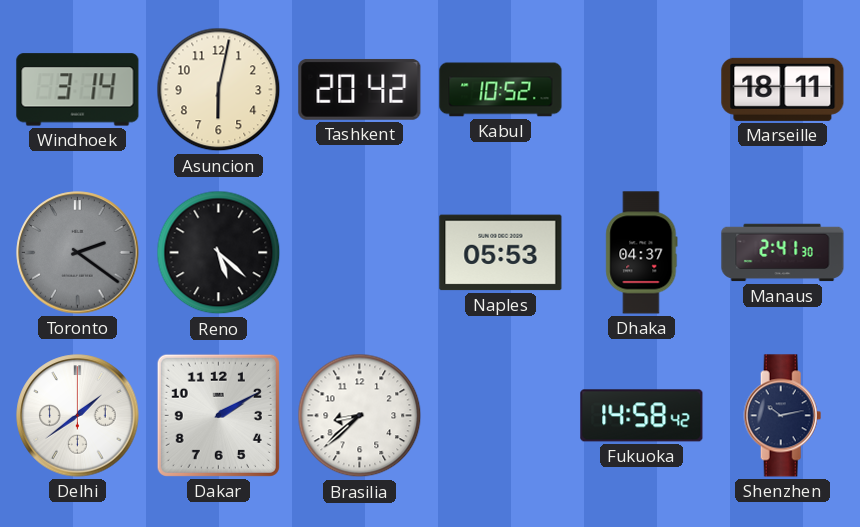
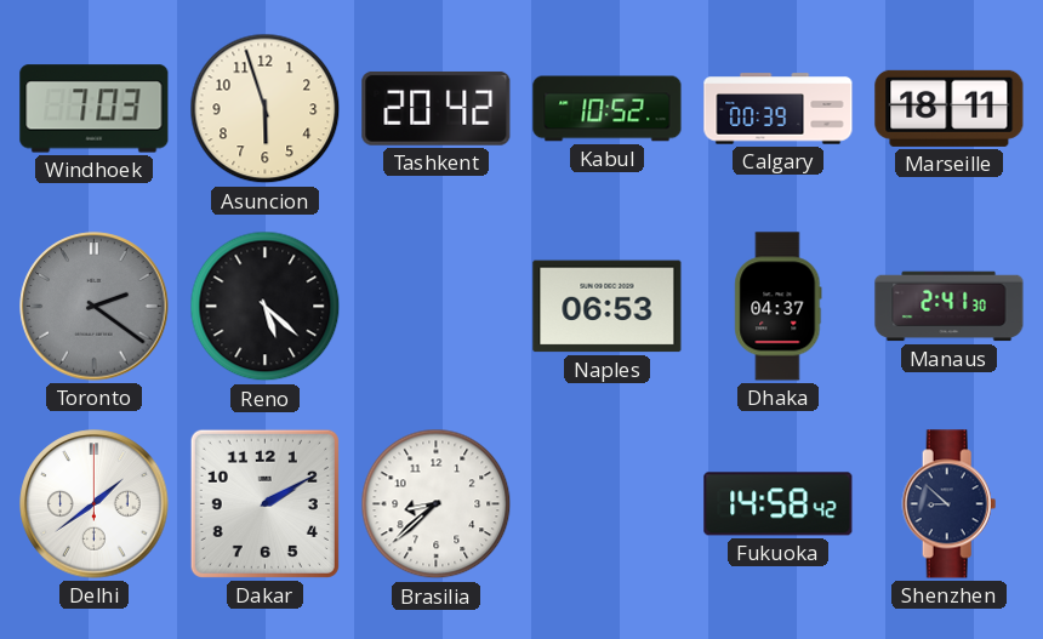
Windhoek: 3:14 -> 7:03 (95, 109)
Asuncion: 6:02 -> 5:57 (266, 109)
Calgary: none -> 00:39 (779, 109)
Naples: 05:53 -> 06:53 (608, 307)
Shenzhen: 10:13 -> 8:52 (950, 504)
